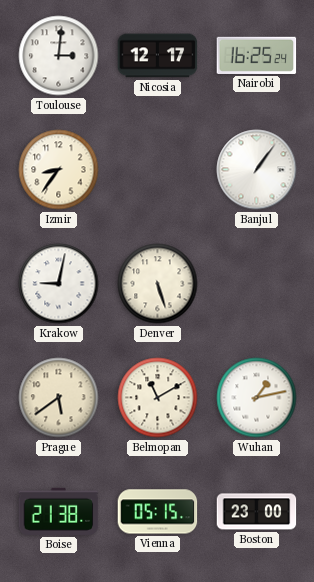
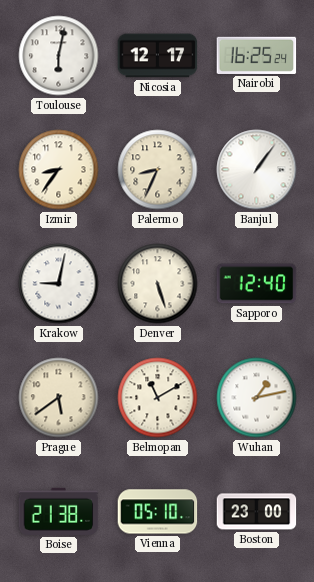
Toulouse: 3:01 -> 6:02 (59, 56)
Palermo: none -> 8:34 (158, 170)
Sapporo: none -> 12:40 (257, 284)
Vienna: 05:15 -> 05:10 (158, 512)
